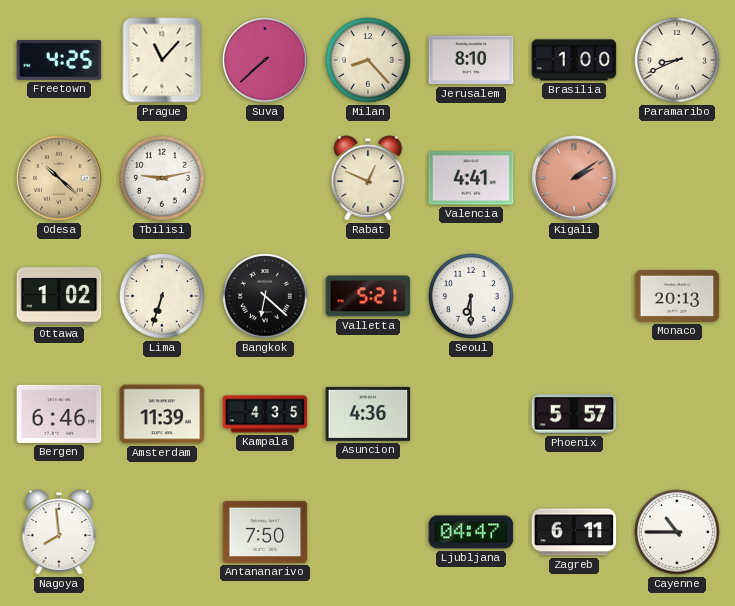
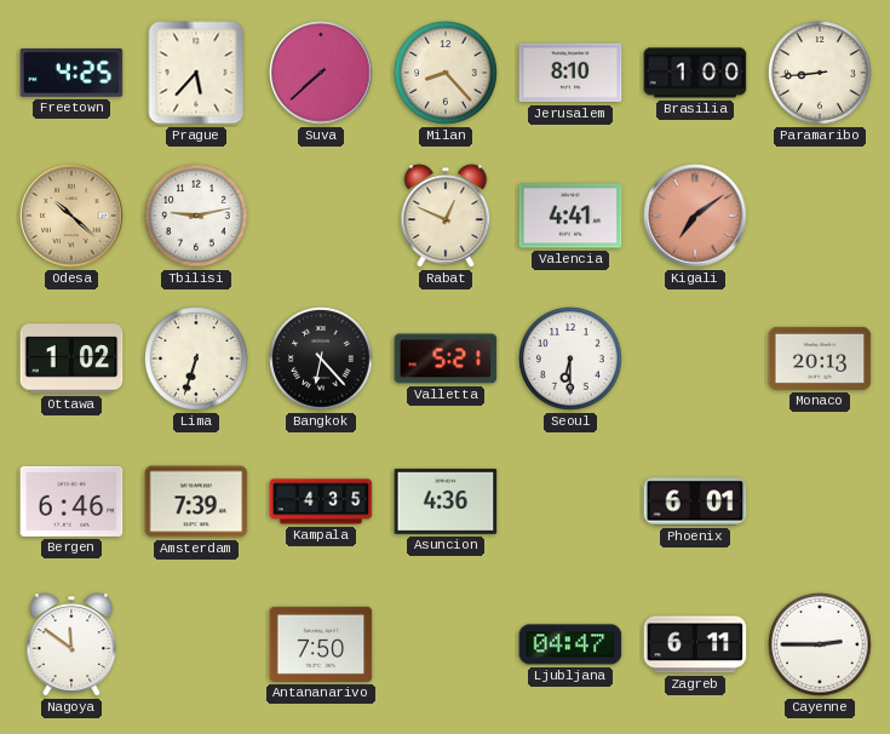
Prague: 11:07 -> 5:37 (196, 73)
Paramaribo: 8:41 -> 8:44 (820, 73)
Kigali: 2:09 -> 7:09 (695, 216)
Bangkok: 6:22 -> 6:23 (321, 359)
Amsterdam: 11:39 -> 7:39 (196, 501)
Phoenix: 5:57 -> 6:01 (695, 501)
Nagoya: 7:59 -> 11:51 (71, 644)
Cayenne: 10:45 -> 2:45 (820, 644)
